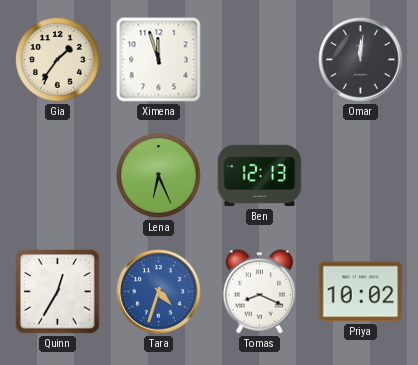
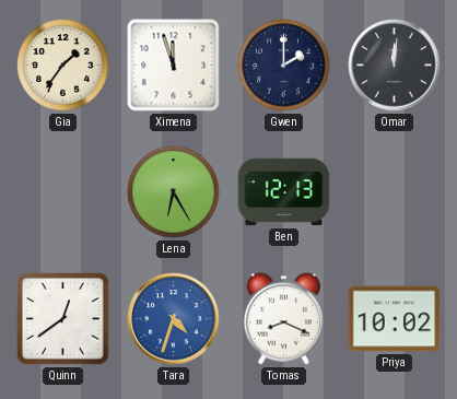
Gwen: none -> 2:00 (284, 66)
Lena: 6:26 -> 6:25 (174, 192)
Quinn: 12:35 -> 12:39 (63, 319)
